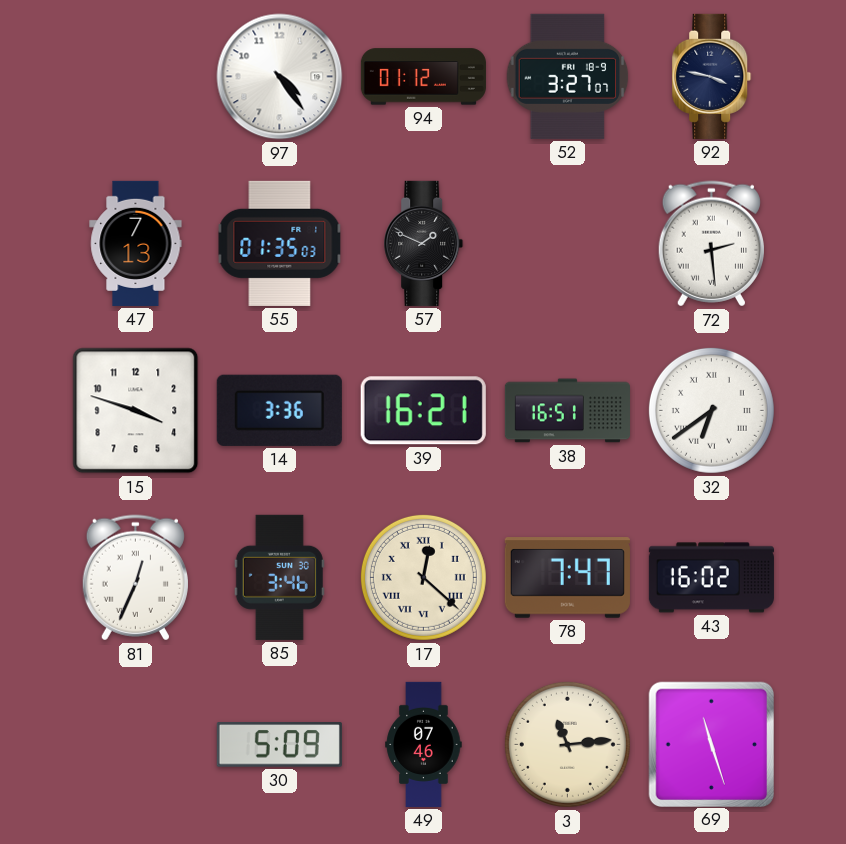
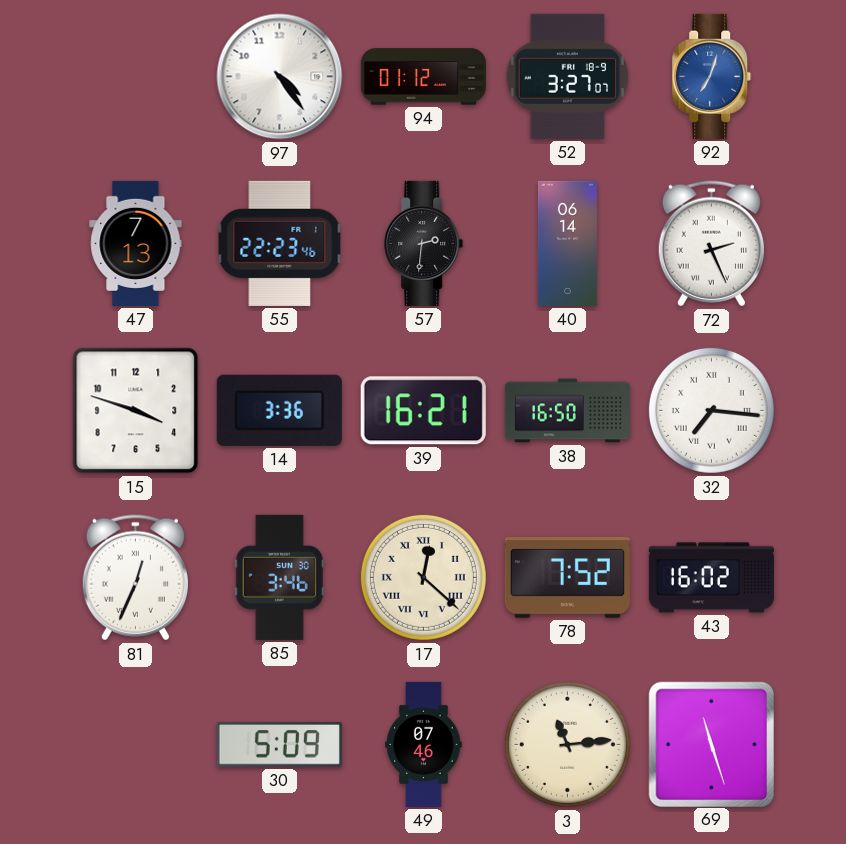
92: 3:47 -> 7:03 (712, 76)
92 dial: navy -> blue (712, 76)
55: 01:35 -> 22:23 (280, 243)
57: 1:49 -> 2:31 (424, 243)
40: none -> 06:14 (567, 243)
72: 2:29 -> 2:26 (711, 244)
38: 16:51 -> 16:50 (567, 411)
32: 6:39 -> 7:16 (711, 410)
78: 7:47 -> 7:52 (567, 578)
